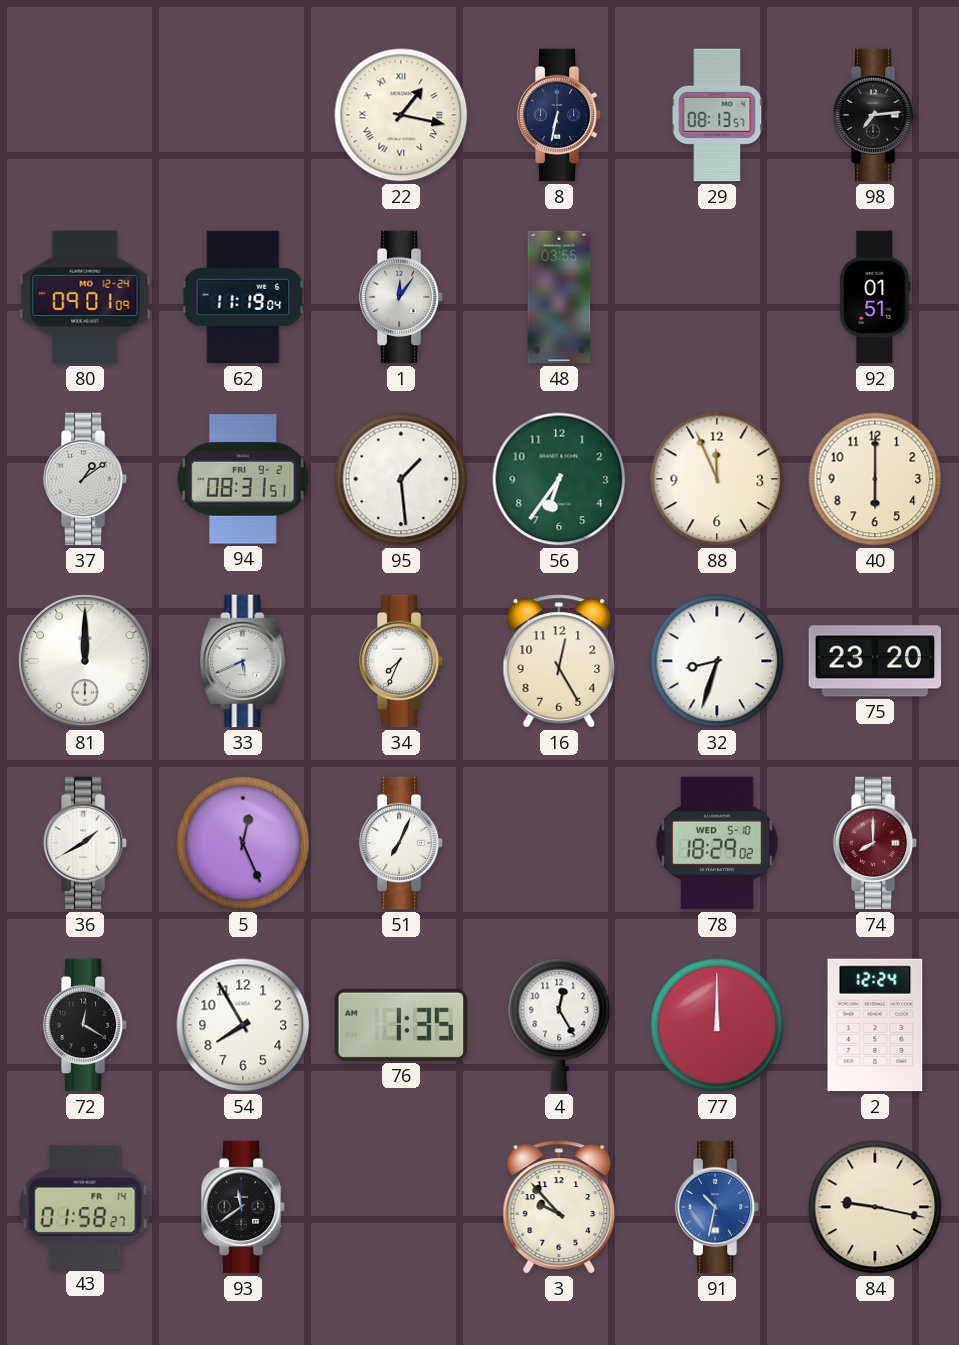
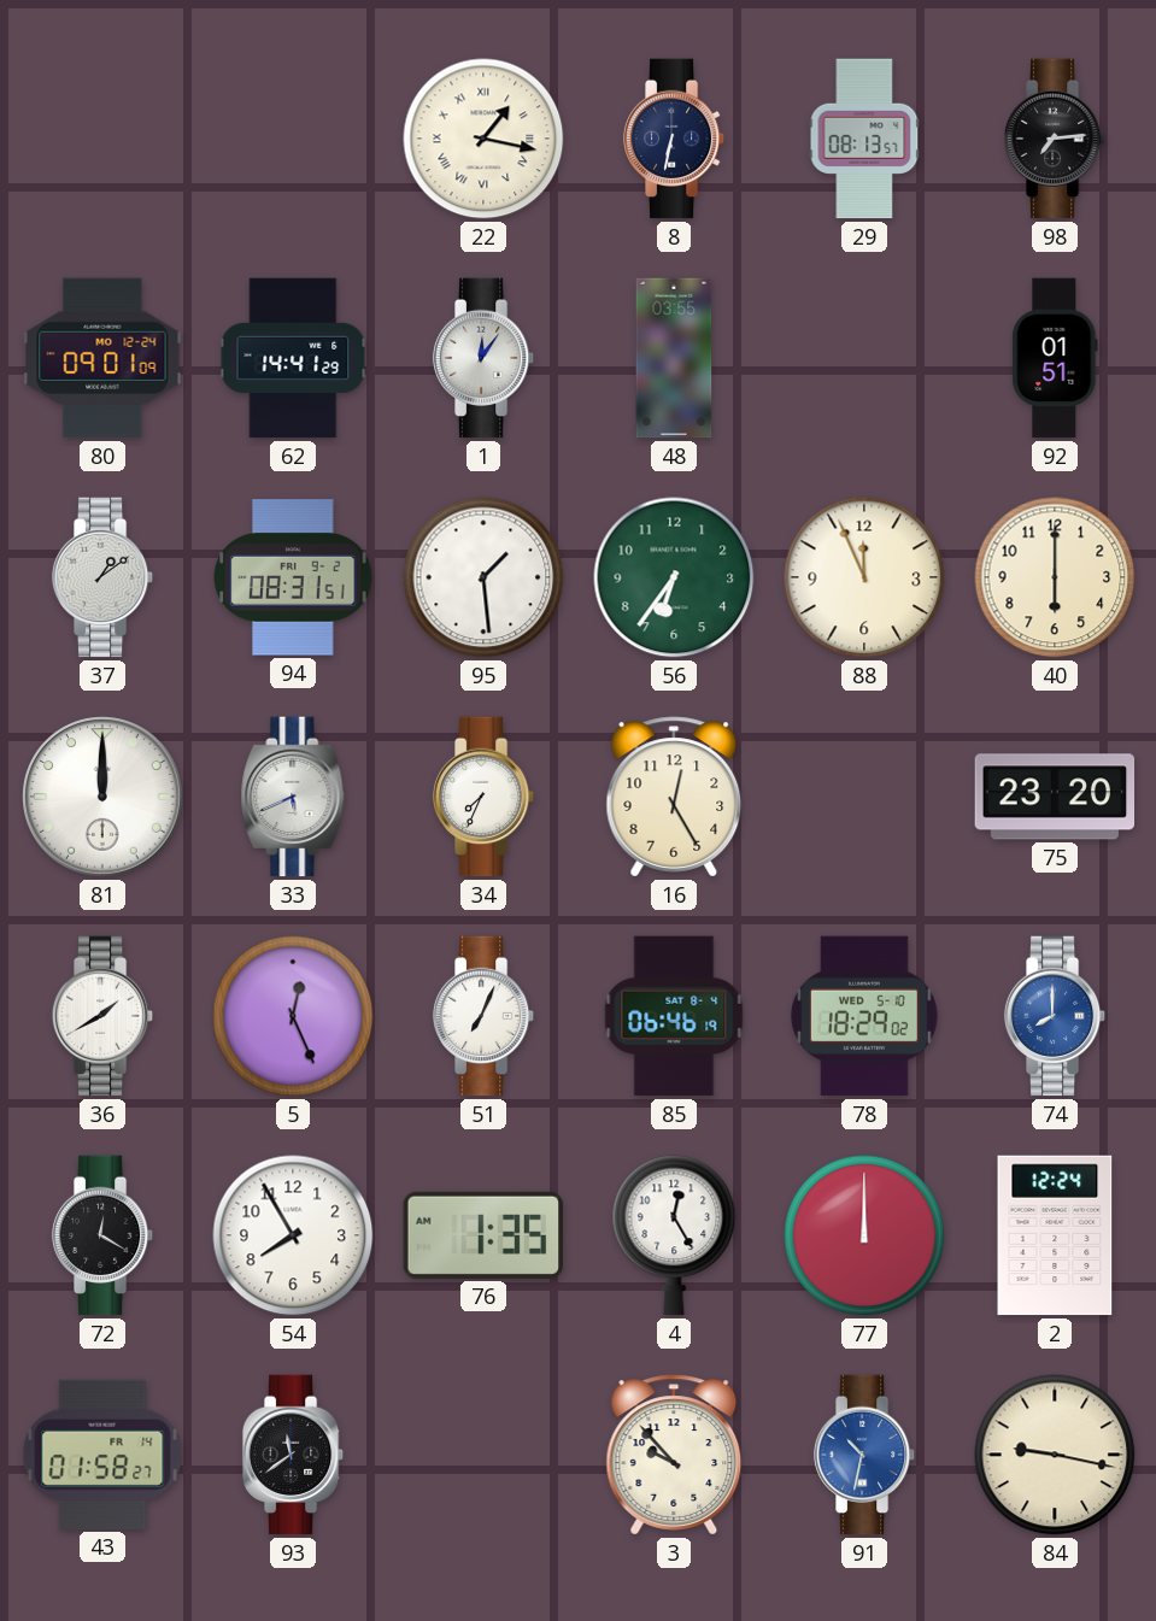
62: 11:19 -> 14:41 (293, 358)
32: 8:33 -> none (717, 661)
85: none -> 06:46 (674, 1016)
74 dial: burgundy -> blue (1055, 1016)
